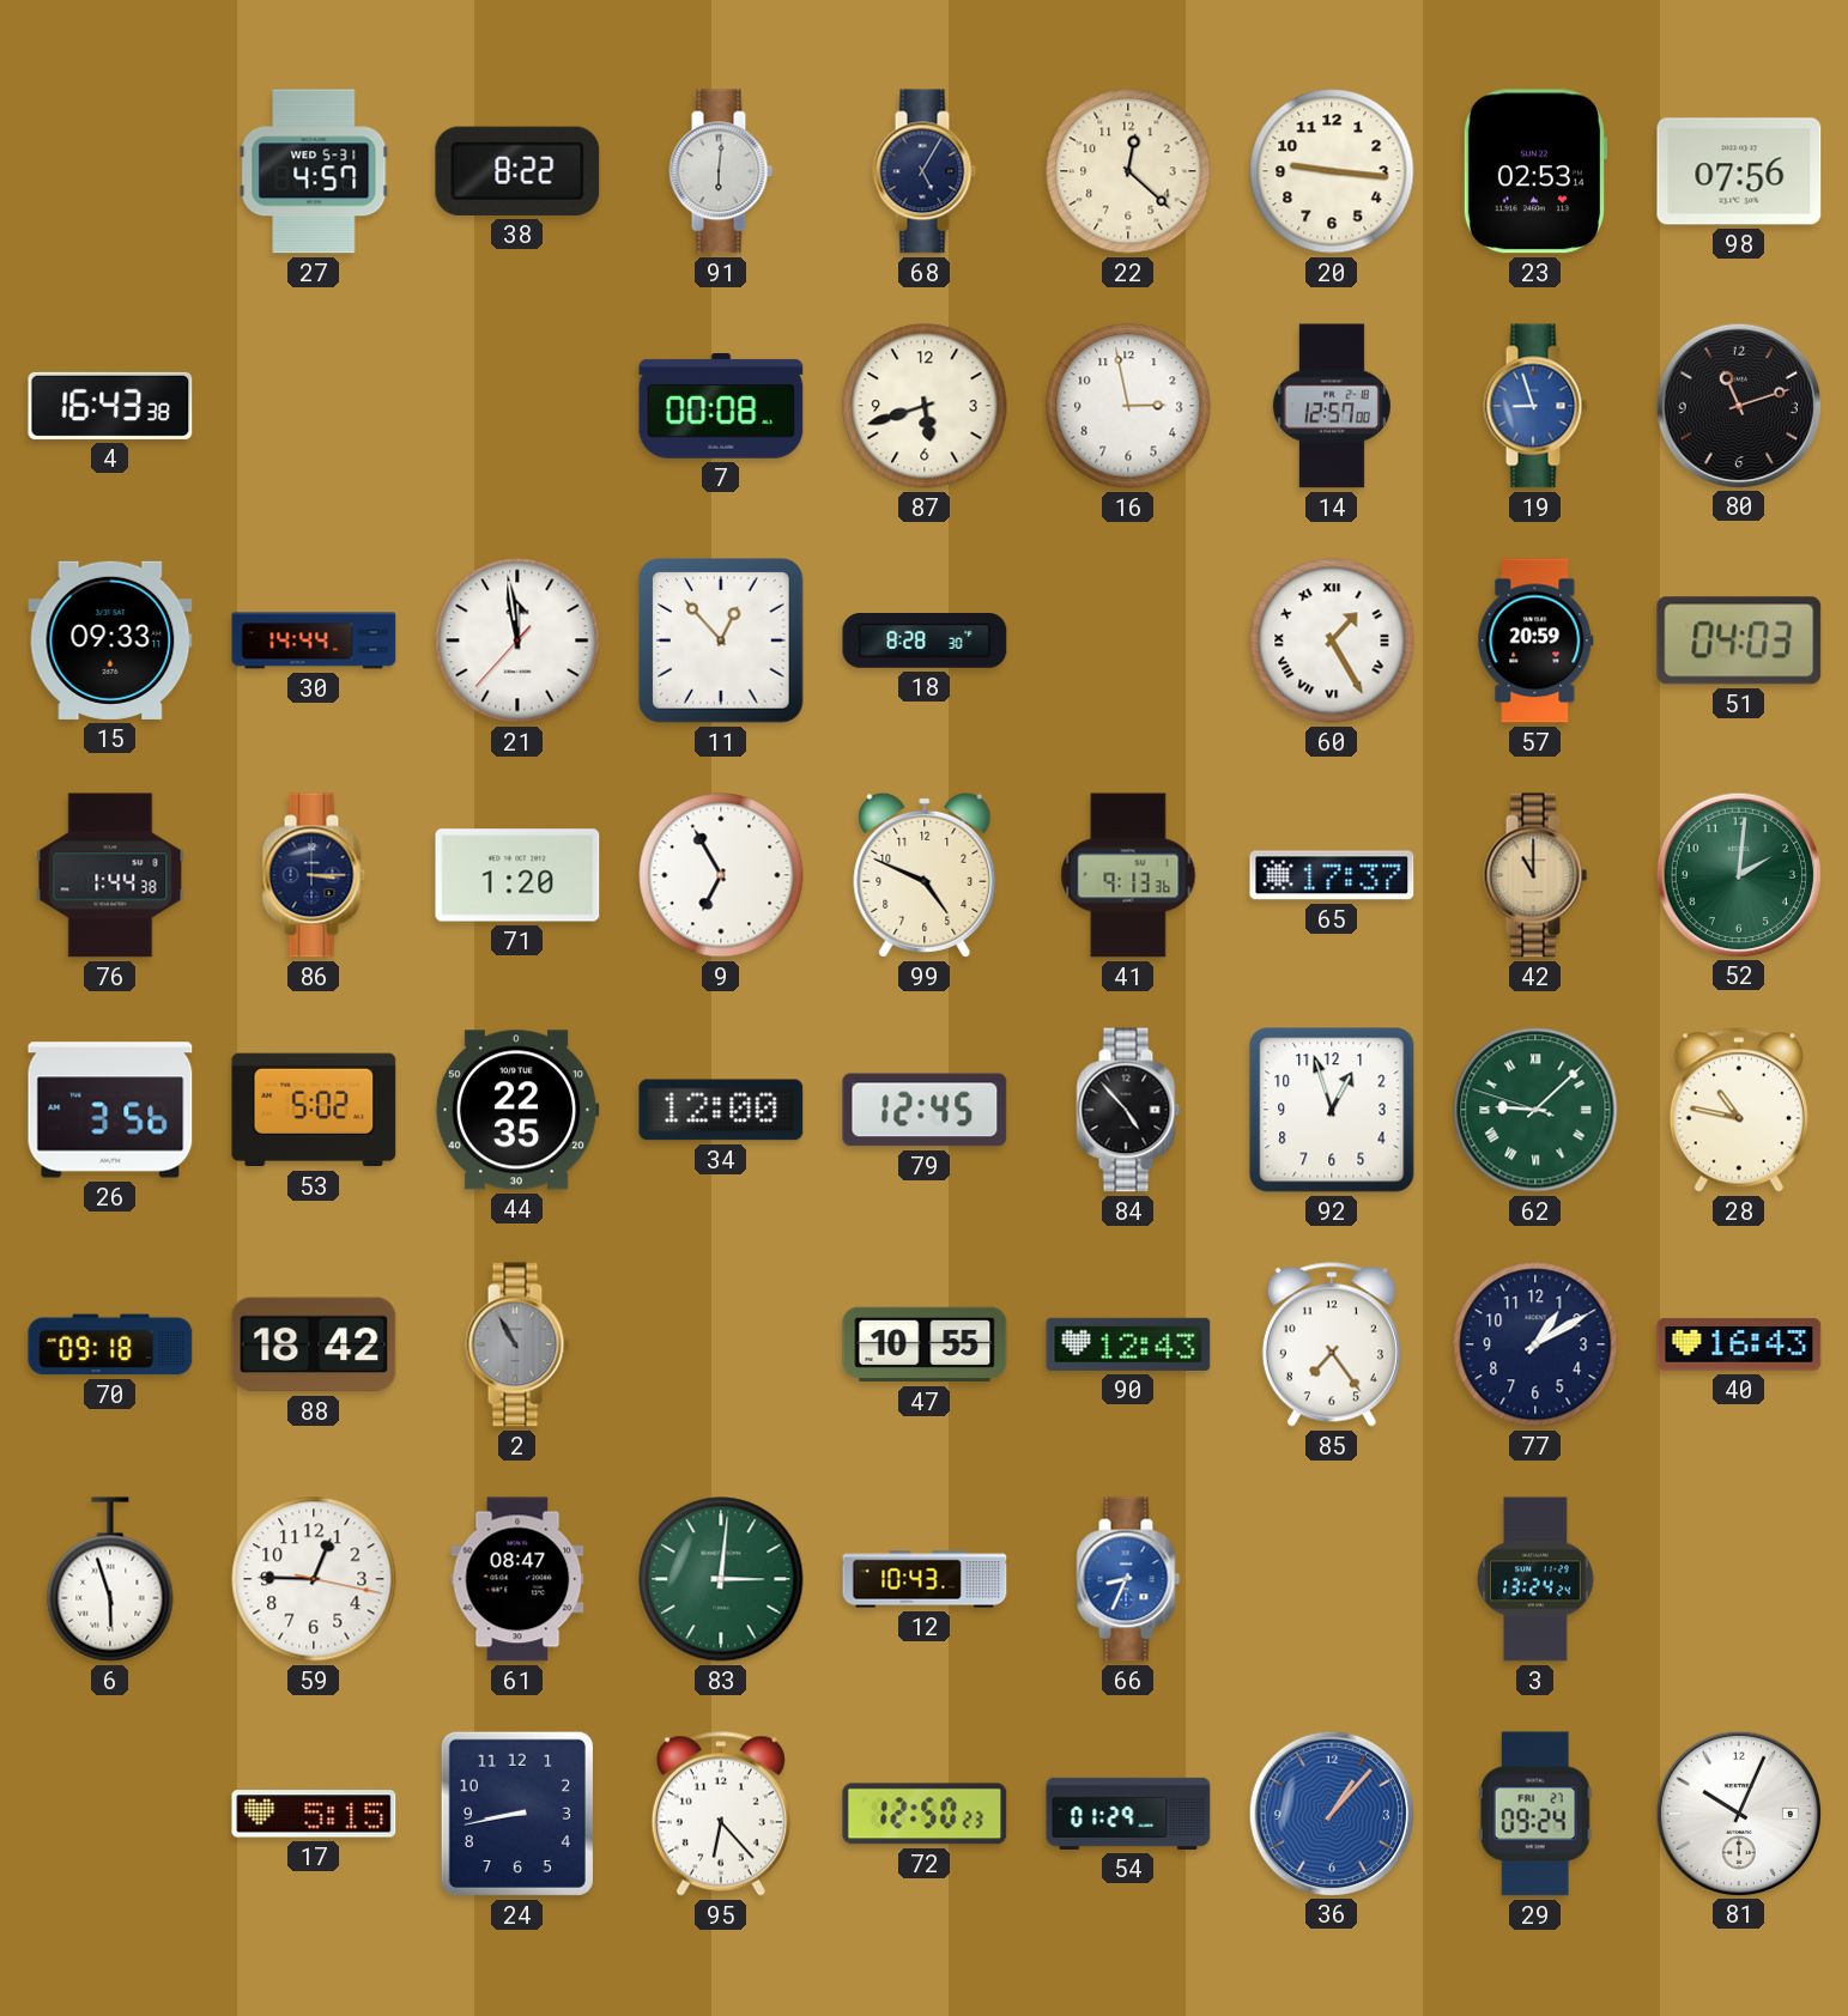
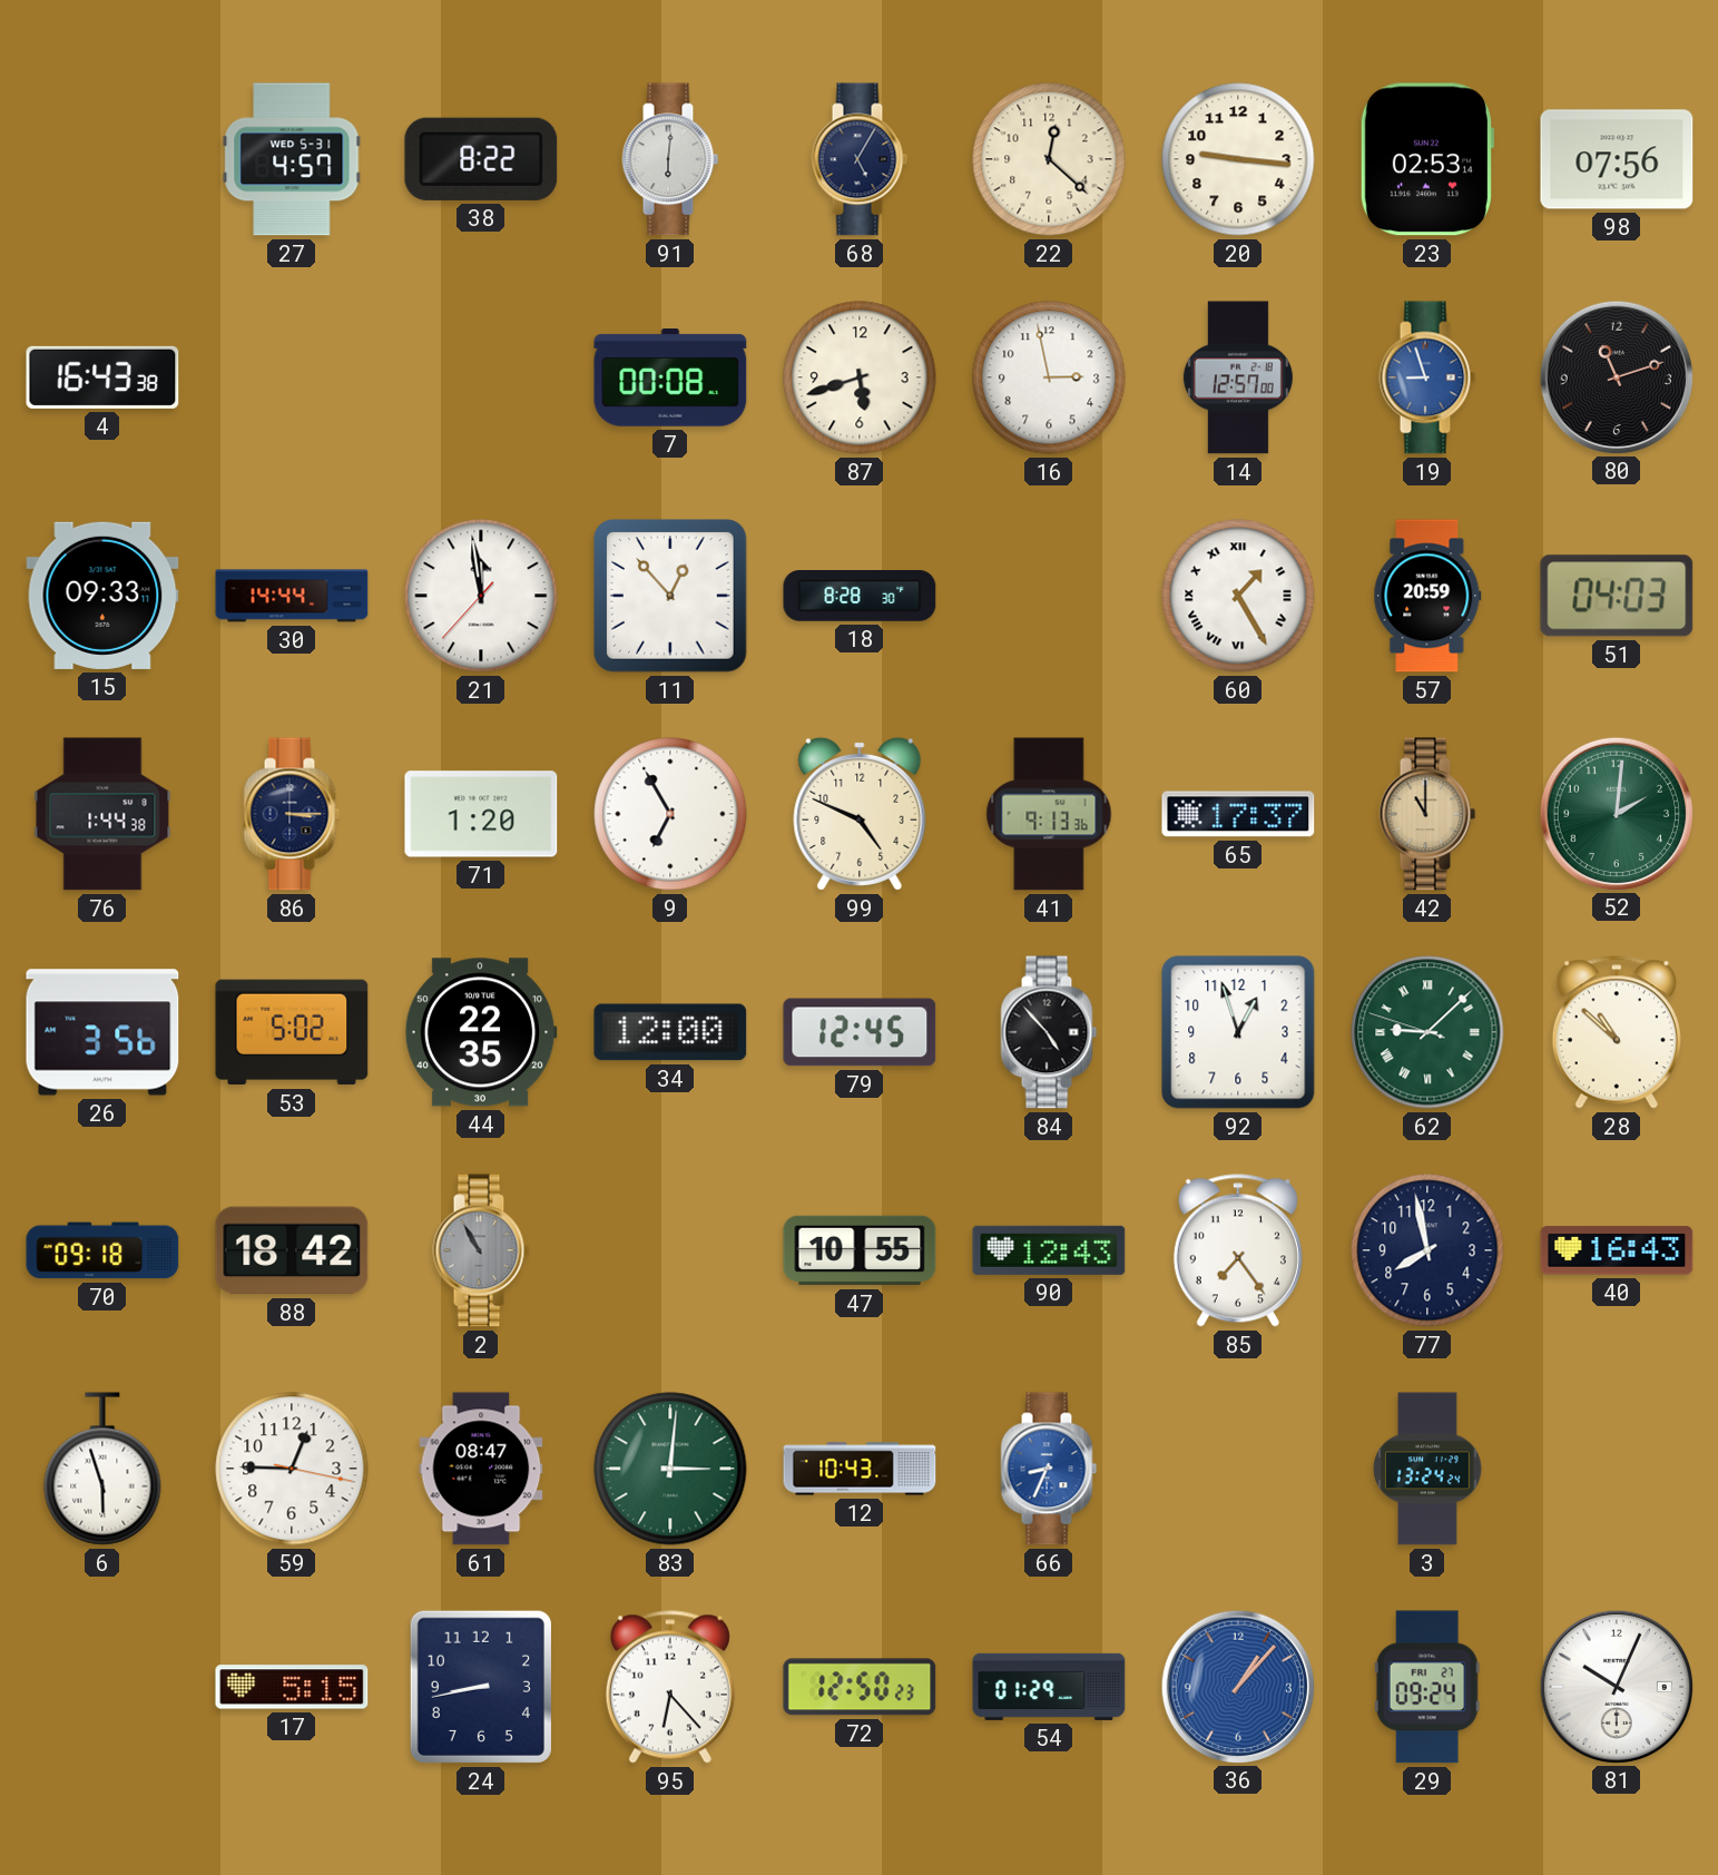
28: 10:47 -> 10:52 (1617, 1032)
77: 1:10 -> 7:58 (1427, 1250)
